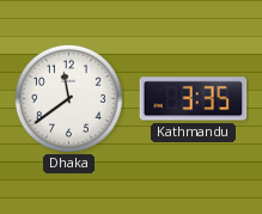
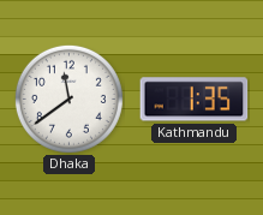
Kathmandu: 3:35 -> 1:35 (195, 100)
